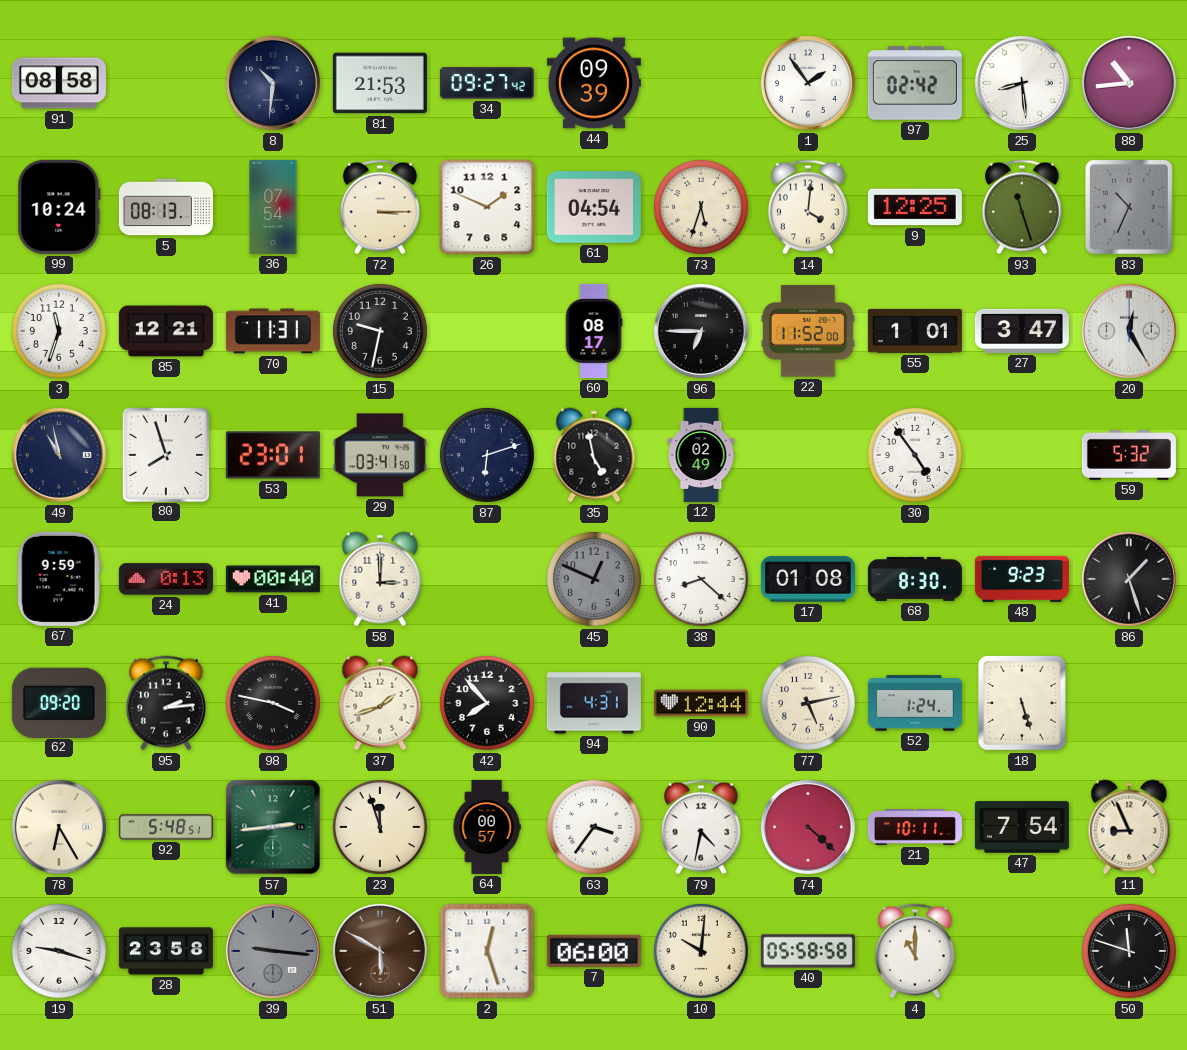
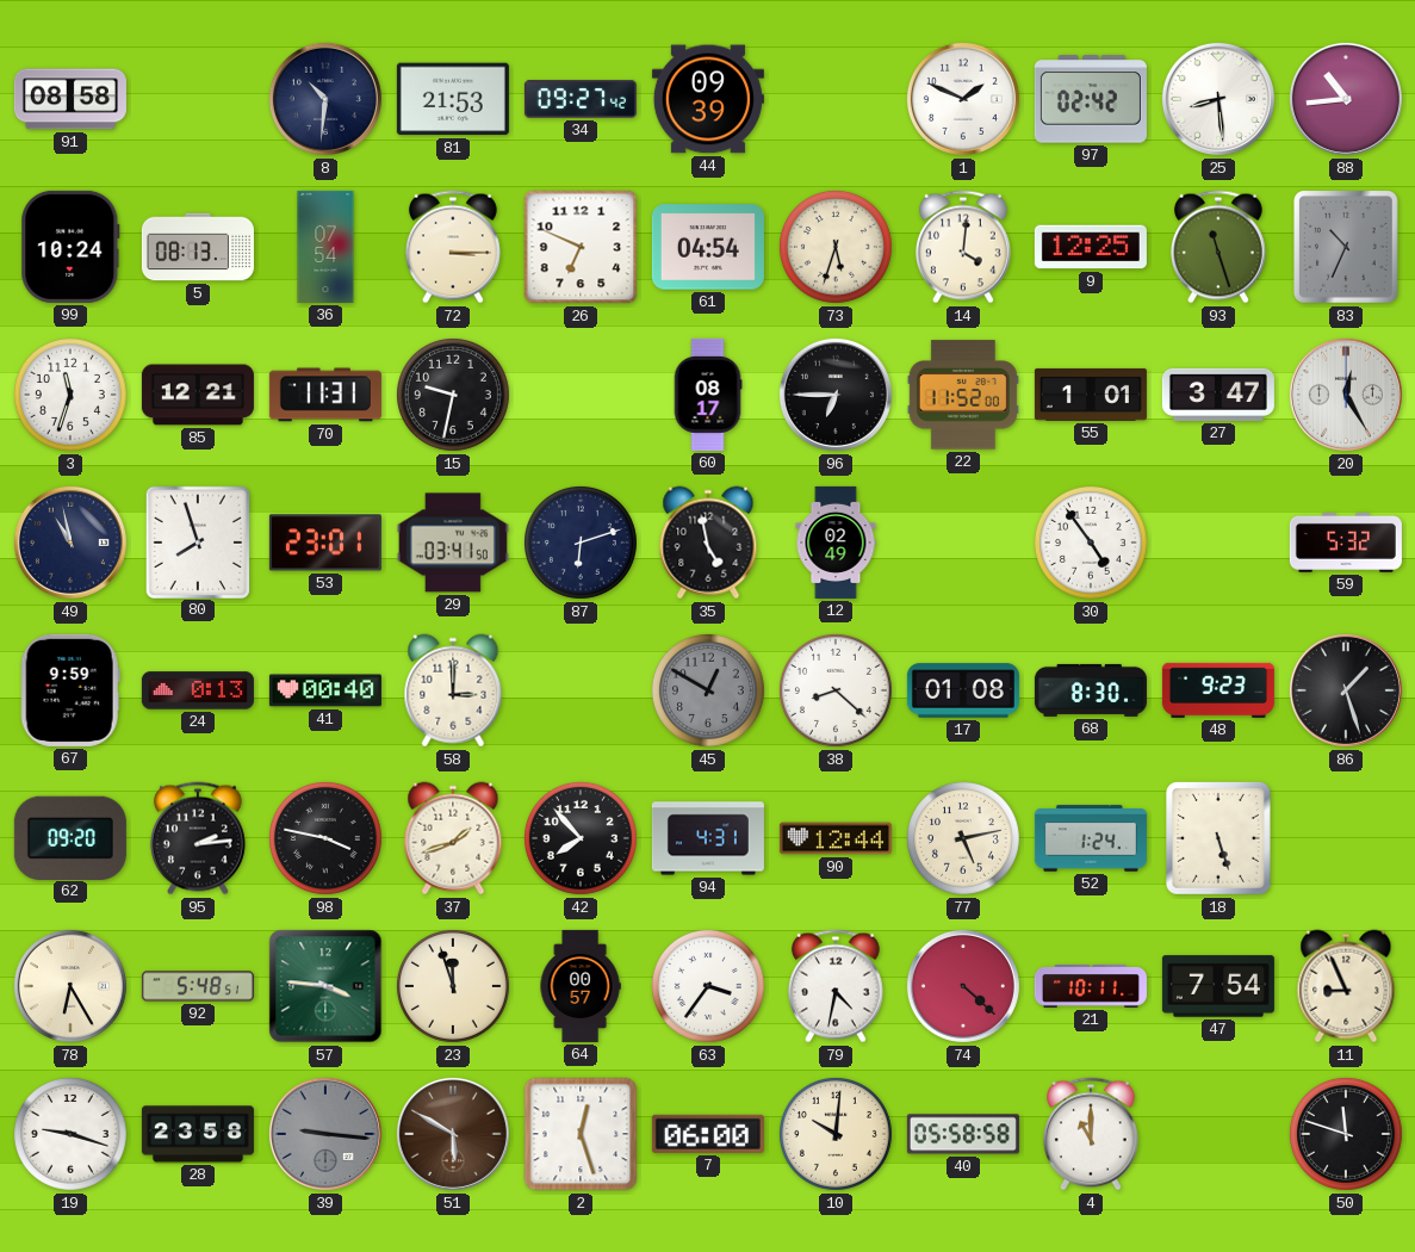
1: 1:54 -> 1:49 (963, 99)
26: 1:49 -> 6:49 (581, 247)
45: 12:49 -> 12:50 (708, 690)
57: 2:44 -> 3:46 (325, 986)
